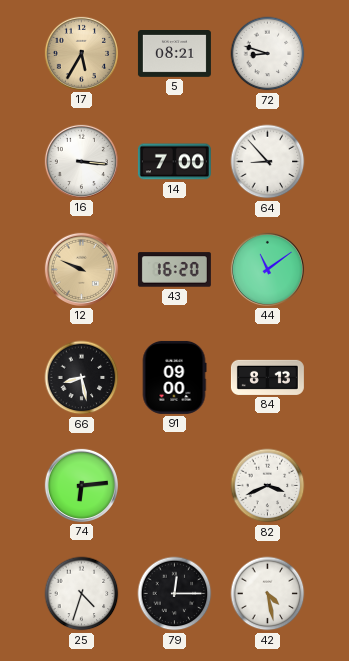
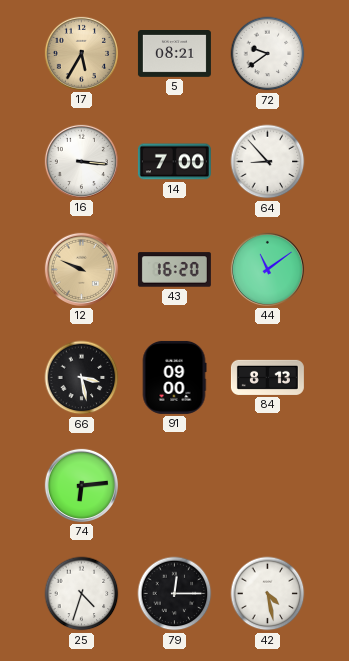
72: 8:48 -> 9:39 (268, 54)
66: 8:28 -> 3:28 (82, 378)
82: 3:41 -> none (268, 486)
